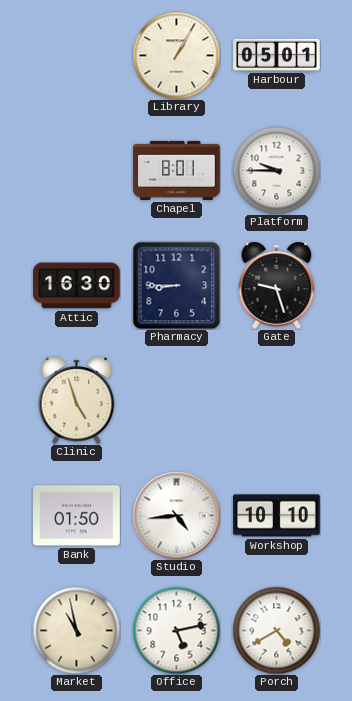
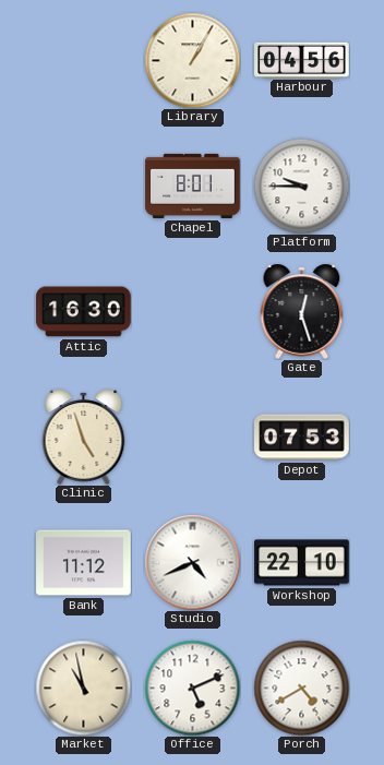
Harbour: 05:01 -> 04:56 (302, 60)
Pharmacy: 8:45 -> none (176, 285)
Gate: 9:27 -> 12:27 (302, 311)
Depot: none -> 07:53 (302, 438)
Bank: 01:50 -> 11:12 (84, 563)
Studio: 4:44 -> 4:41 (192, 562)
Workshop: 10:10 -> 22:10 (302, 563)
Office: 5:13 -> 5:11 (192, 688)
